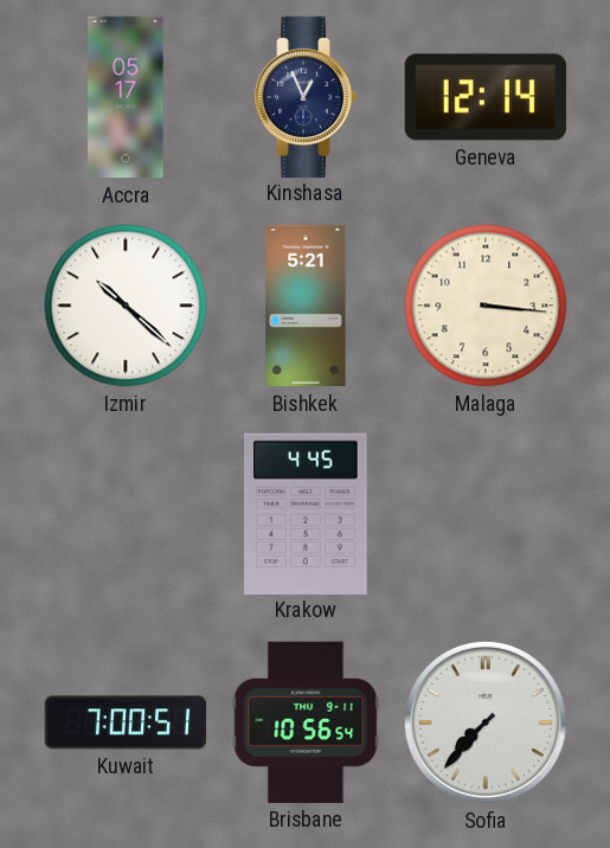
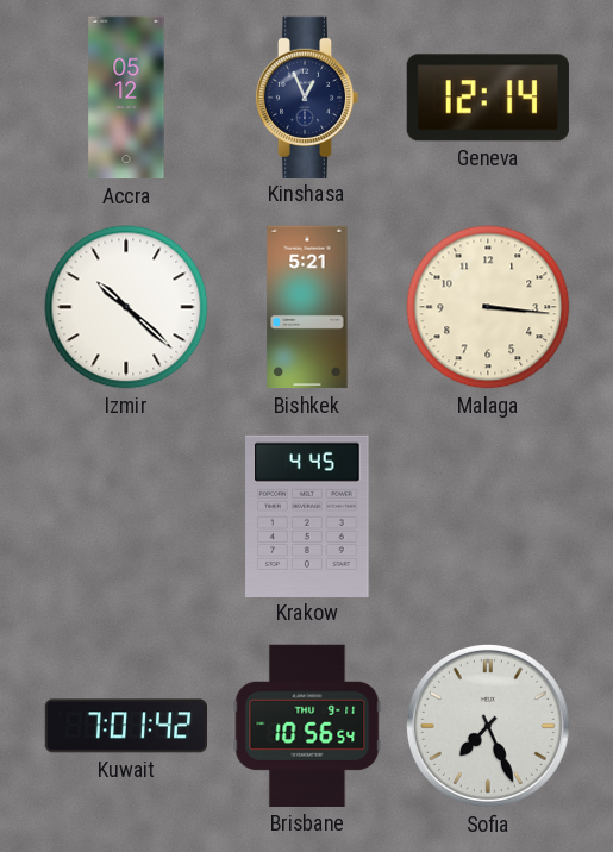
Accra: 05:17 -> 05:12 (126, 98)
Kuwait: 7:00 -> 7:01 (126, 726)
Sofia: 7:37 -> 7:26 (488, 726)
